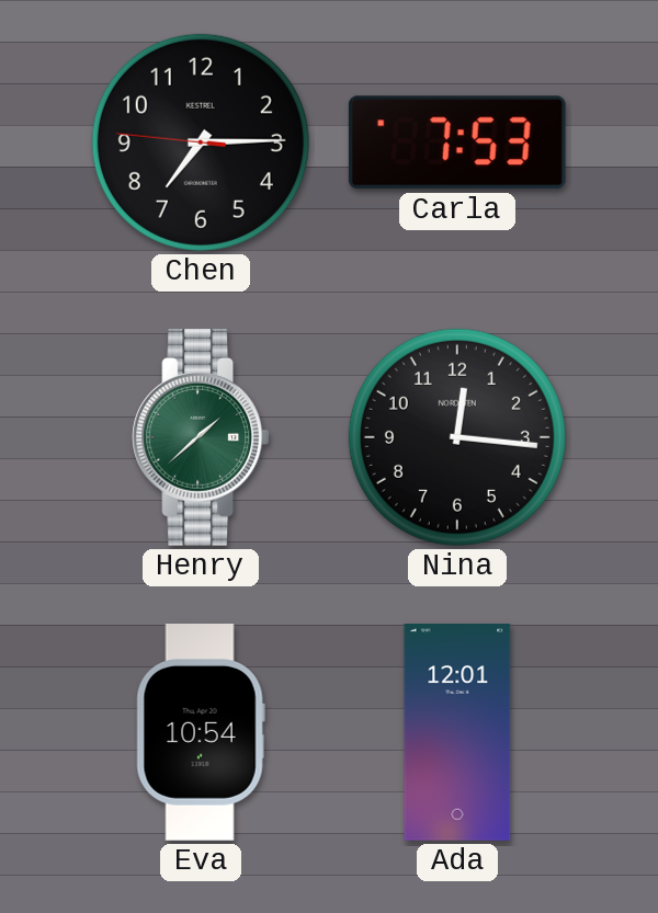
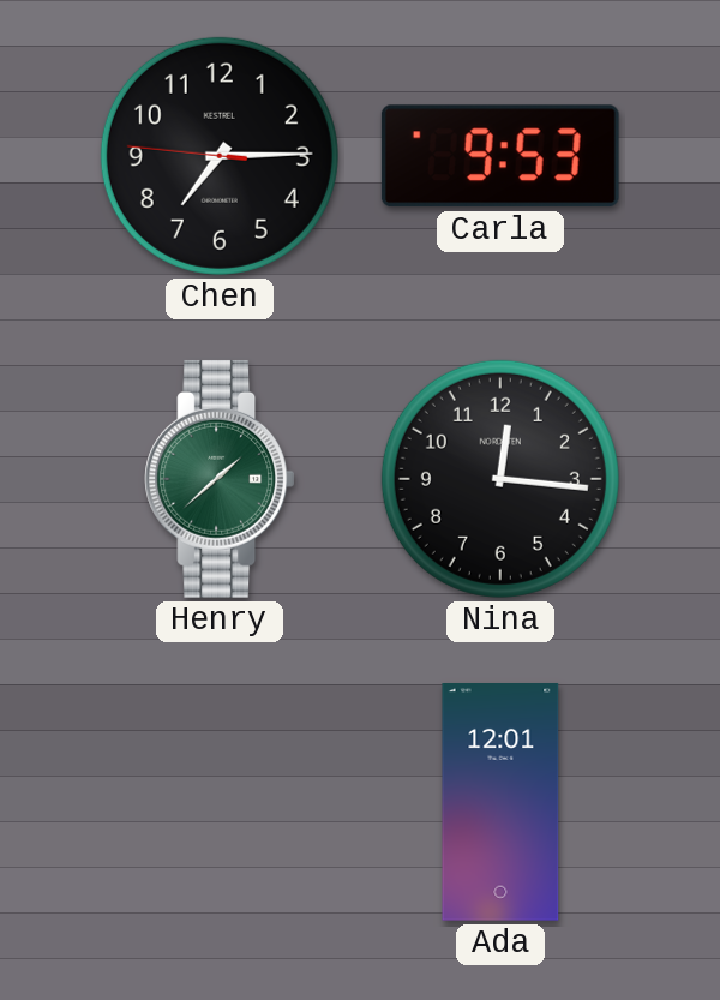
Carla: 7:53 -> 9:53 (500, 156)
Eva: 10:54 -> none (201, 733)
